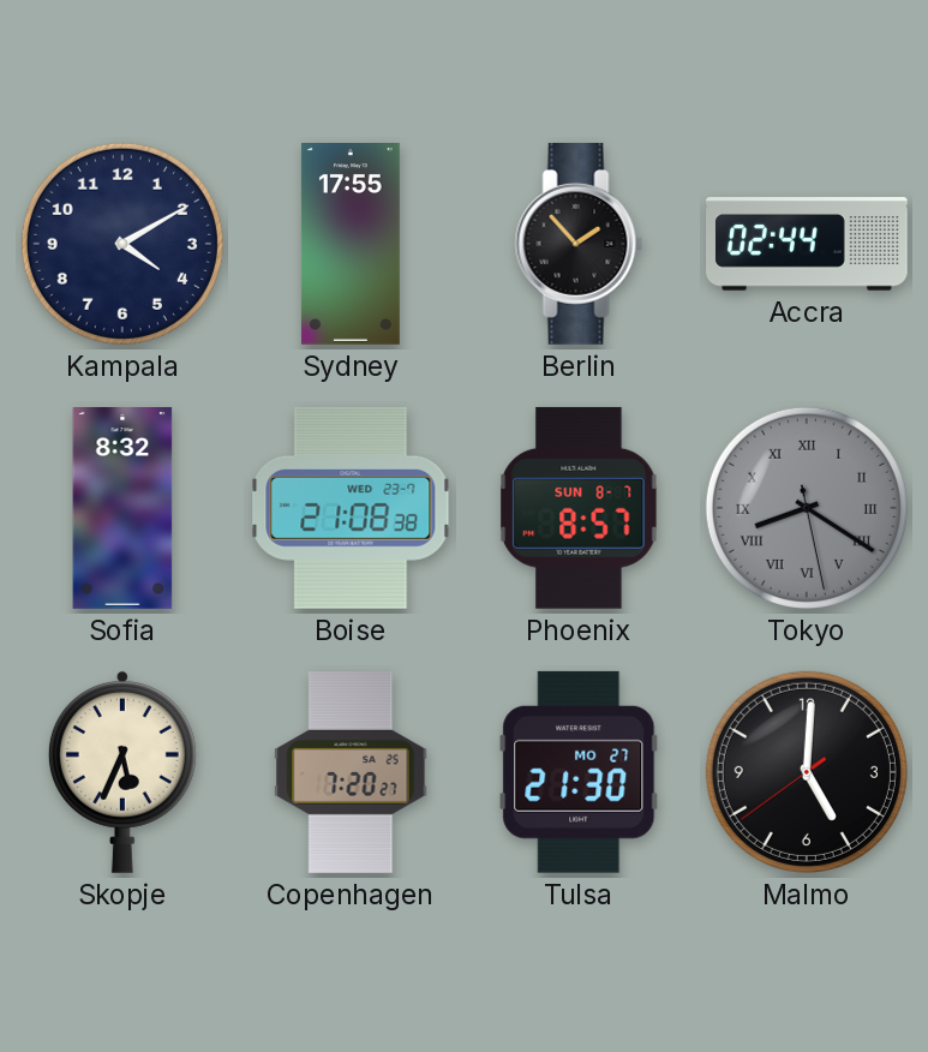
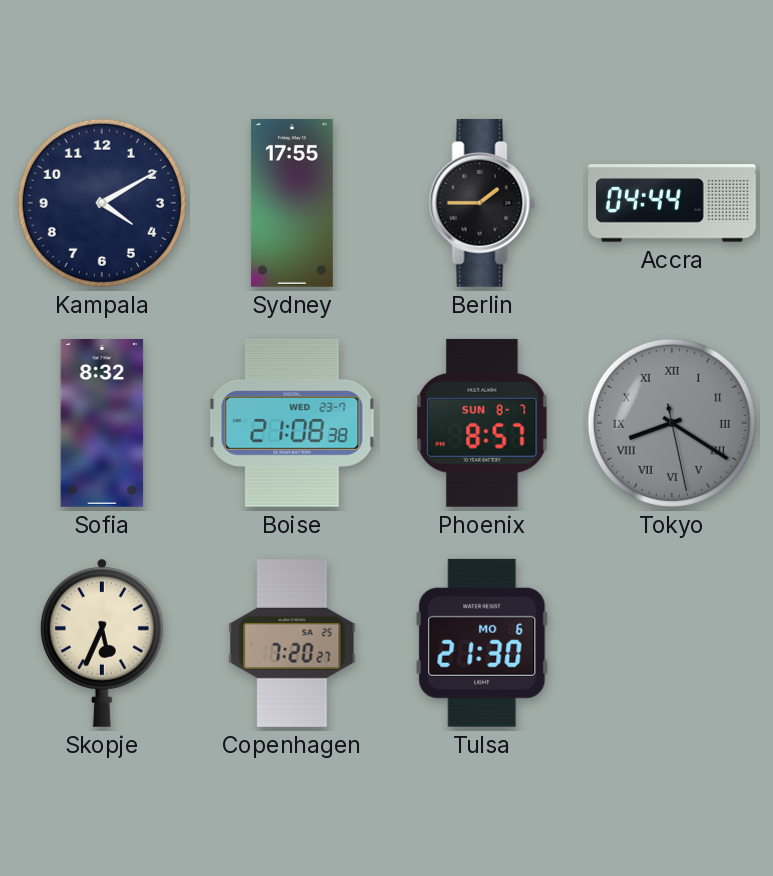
Berlin: 1:53 -> 1:45 (482, 203)
Accra: 02:44 -> 04:44 (673, 203)
Tulsa date: MO 27 -> MO 6 (482, 643)
Malmo: 5:00 -> none (807, 772)
